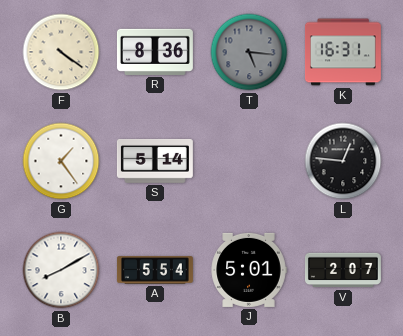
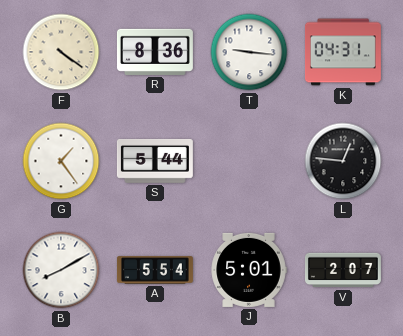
T: 5:16 -> 9:16 (249, 52)
T dial: grey -> white (249, 52)
K: 16:31 -> 04:31 (343, 52)
S: 5:14 -> 5:44 (155, 161)
